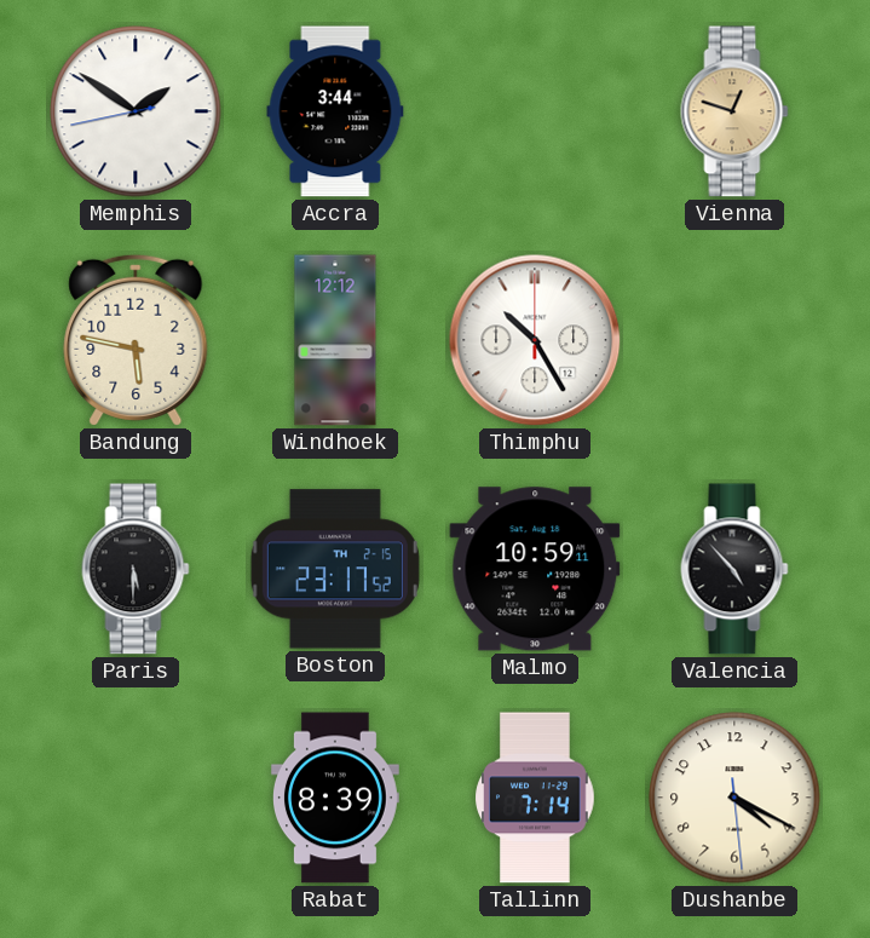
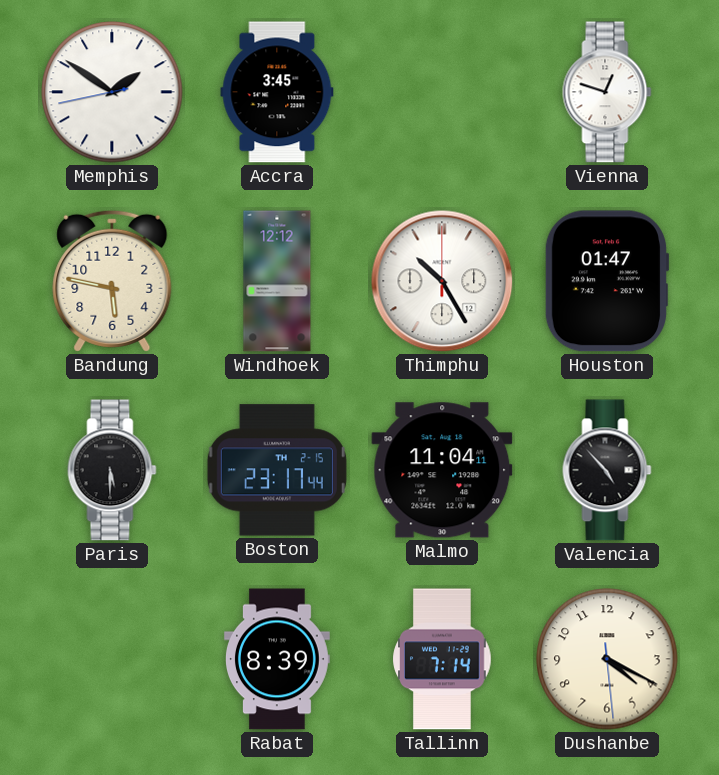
Accra: 3:44 -> 3:45 (277, 92)
Vienna dial: champagne -> white (607, 92)
Houston: none -> 01:47 (607, 281)
Boston: 23:17:52 -> 23:17:44 (277, 470)
Malmo: 10:59 -> 11:04 (442, 470)
